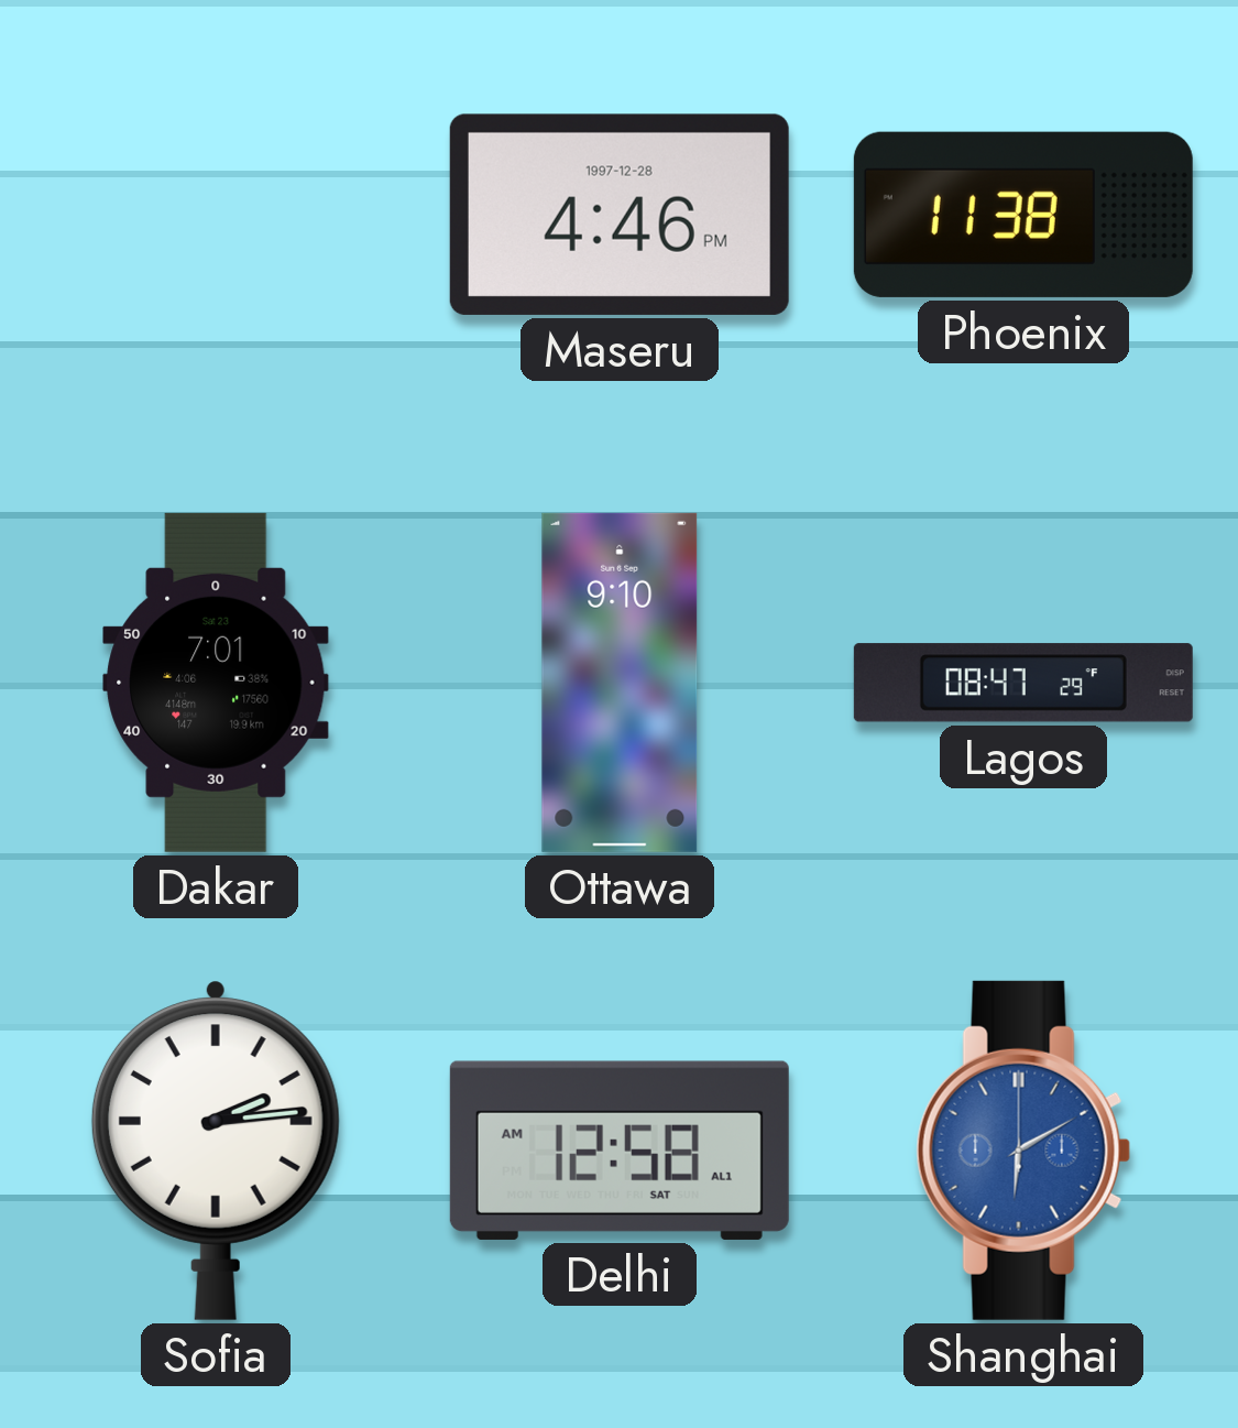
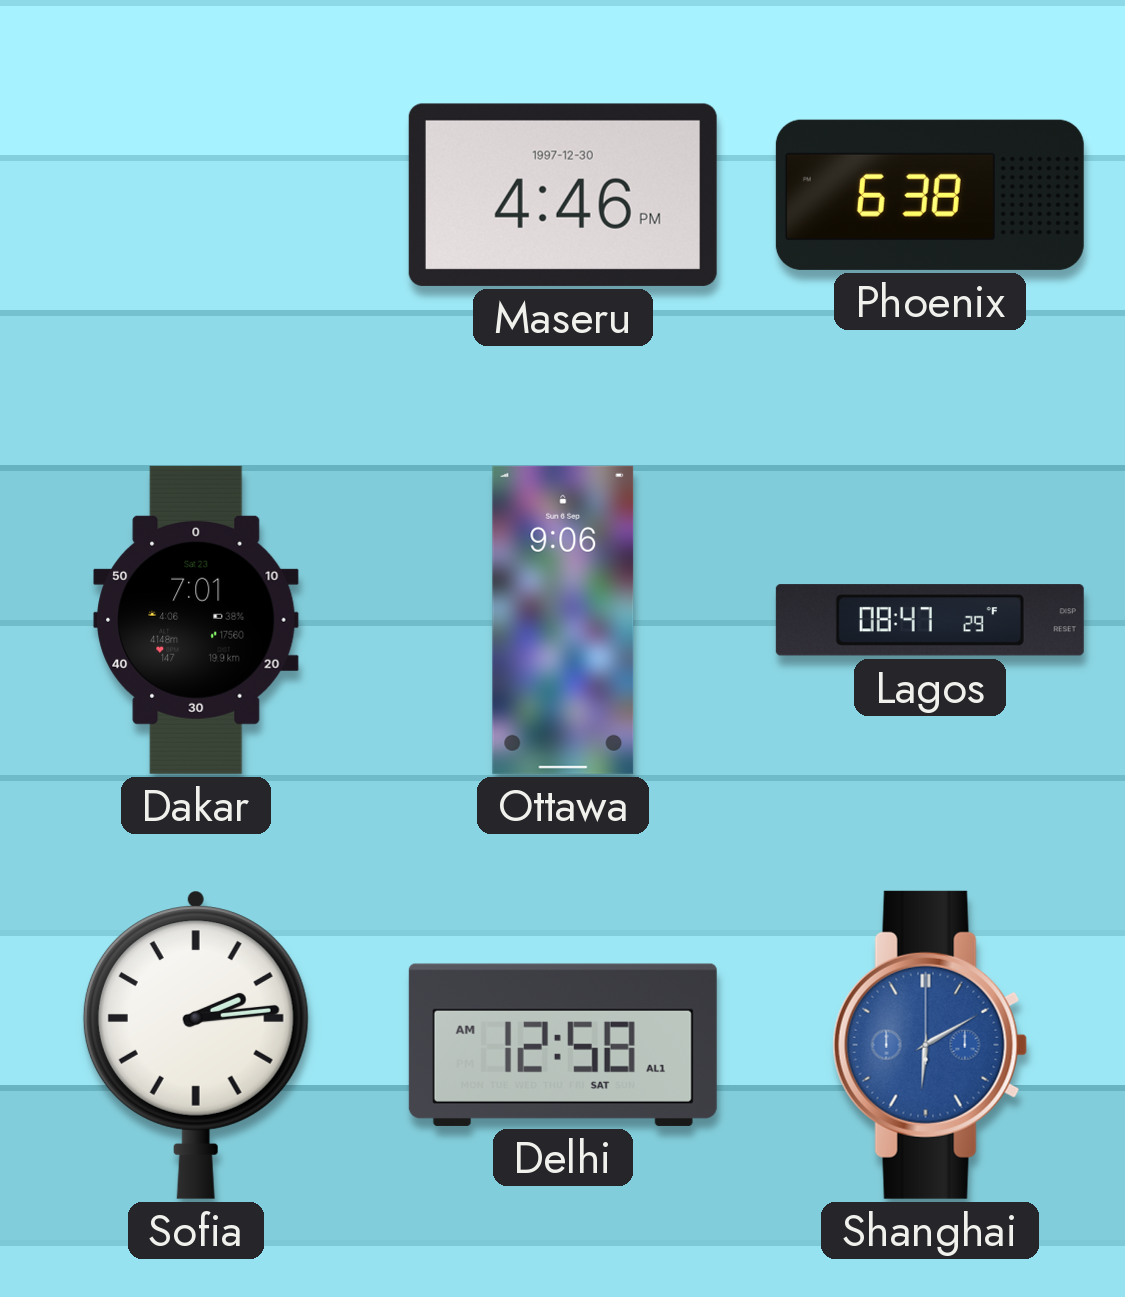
Maseru date: 1997-12-28 -> 1997-12-30 (563, 195)
Phoenix: 11:38 -> 6:38 (930, 195)
Ottawa: 9:10 -> 9:06 (563, 620)
